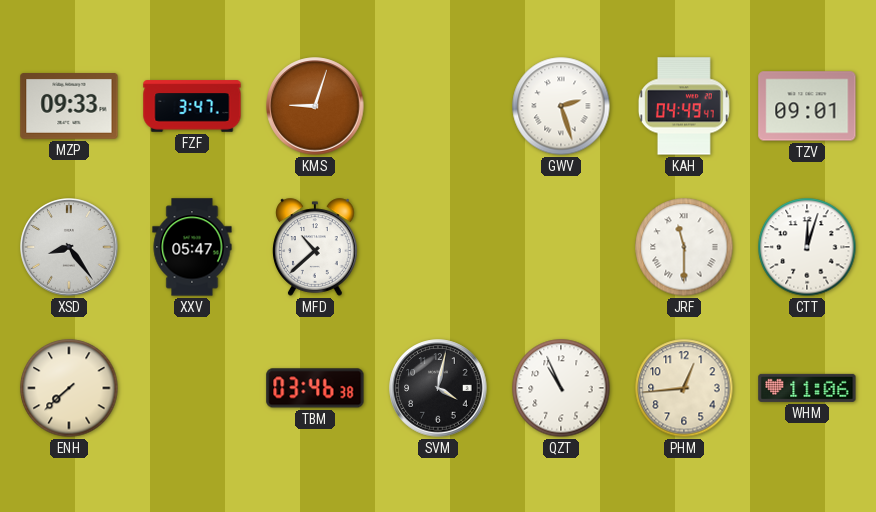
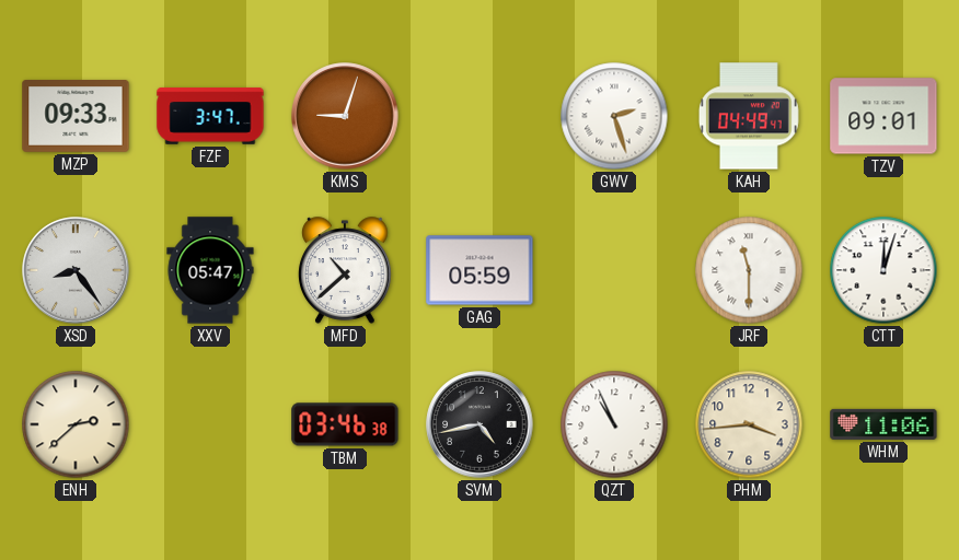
GAG: none -> 05:59 (479, 270)
ENH: 7:38 -> 2:38 (76, 424)
SVM: 4:02 -> 4:43 (479, 424)
PHM: 12:44 -> 3:44 (749, 424)
